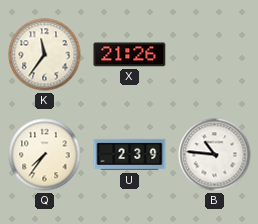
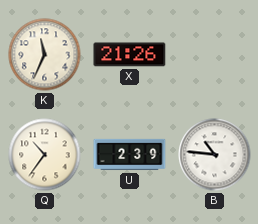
K: 11:36 -> 11:34 (45, 55)
Q: 7:36 -> 10:36 (45, 155)
